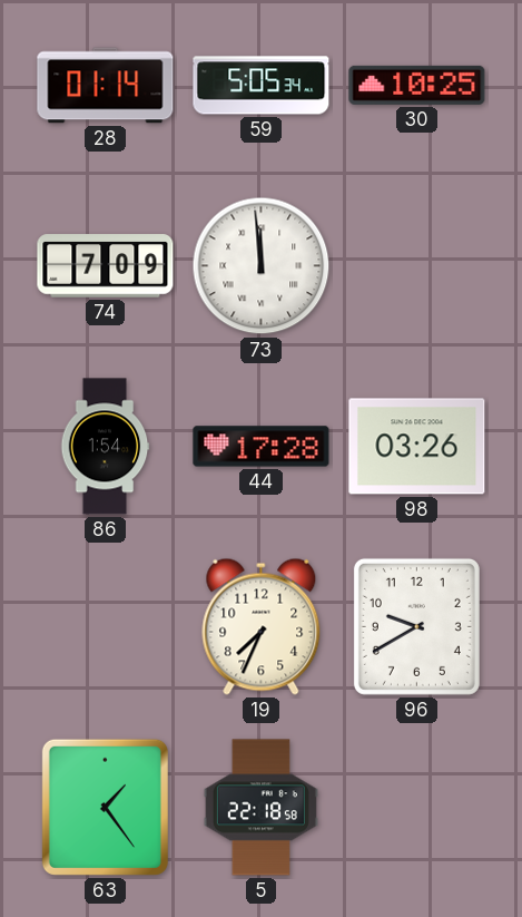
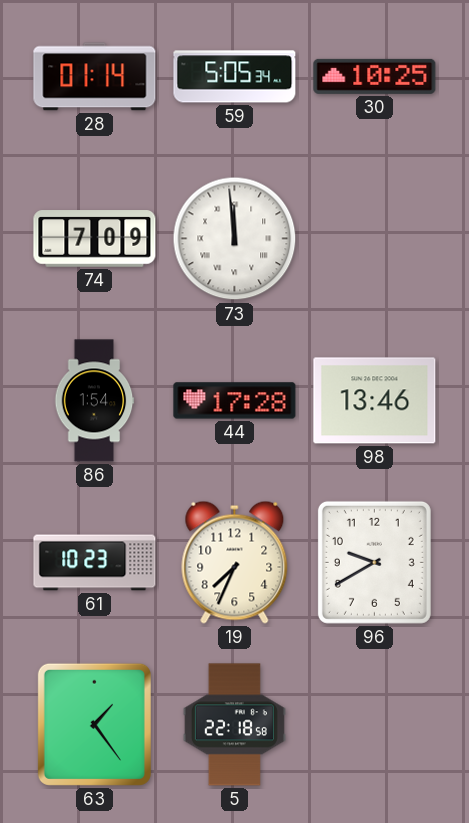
98: 03:26 -> 13:46 (375, 401)
61: none -> 10:23 (95, 563)
